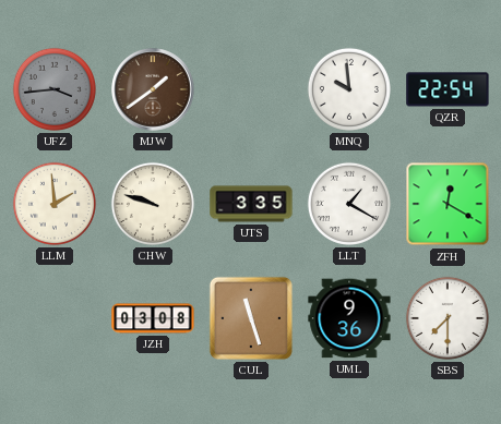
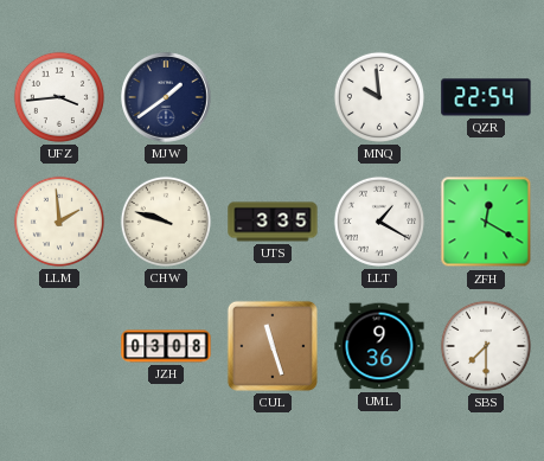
UFZ dial: grey -> white (59, 97)
MJW dial: brown -> navy (166, 97)
